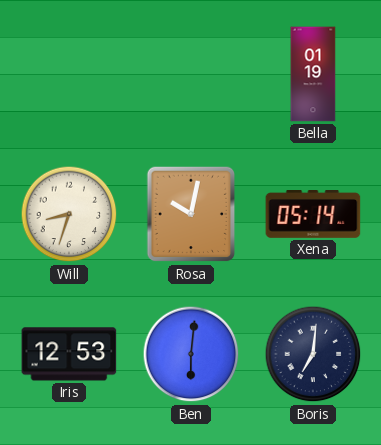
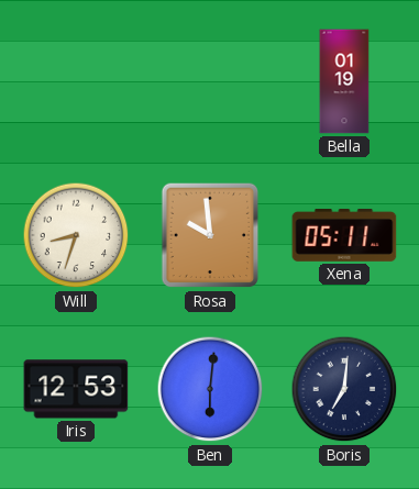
Rosa: 10:02 -> 9:59 (210, 235)
Xena: 05:14 -> 05:11 (344, 236)
